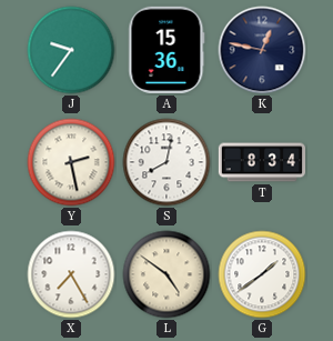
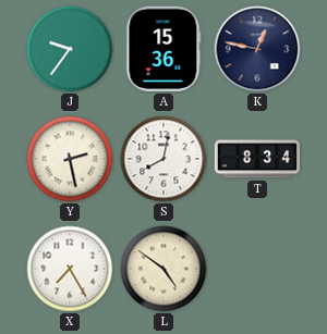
G: 1:39 -> none (262, 274)
